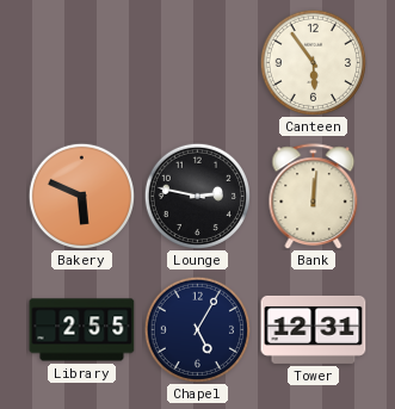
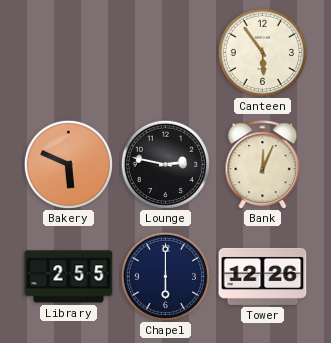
Bank: 12:01 -> 12:04 (263, 165)
Chapel: 5:05 -> 6:00 (165, 276)
Tower: 12:31 -> 12:26 (263, 276)
